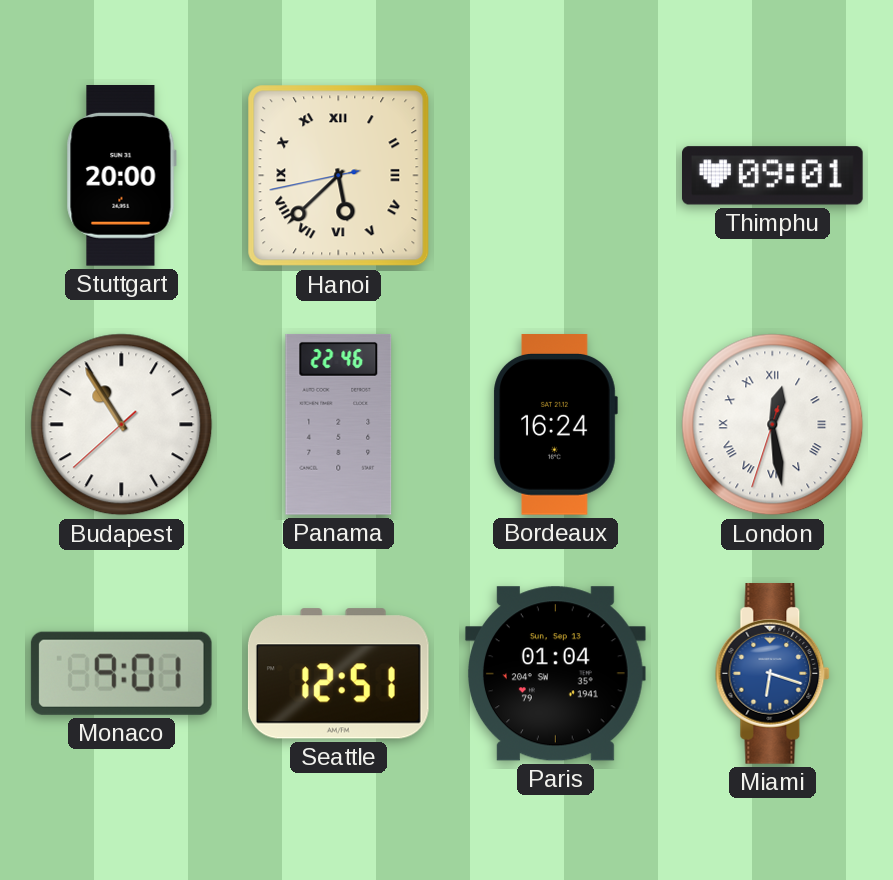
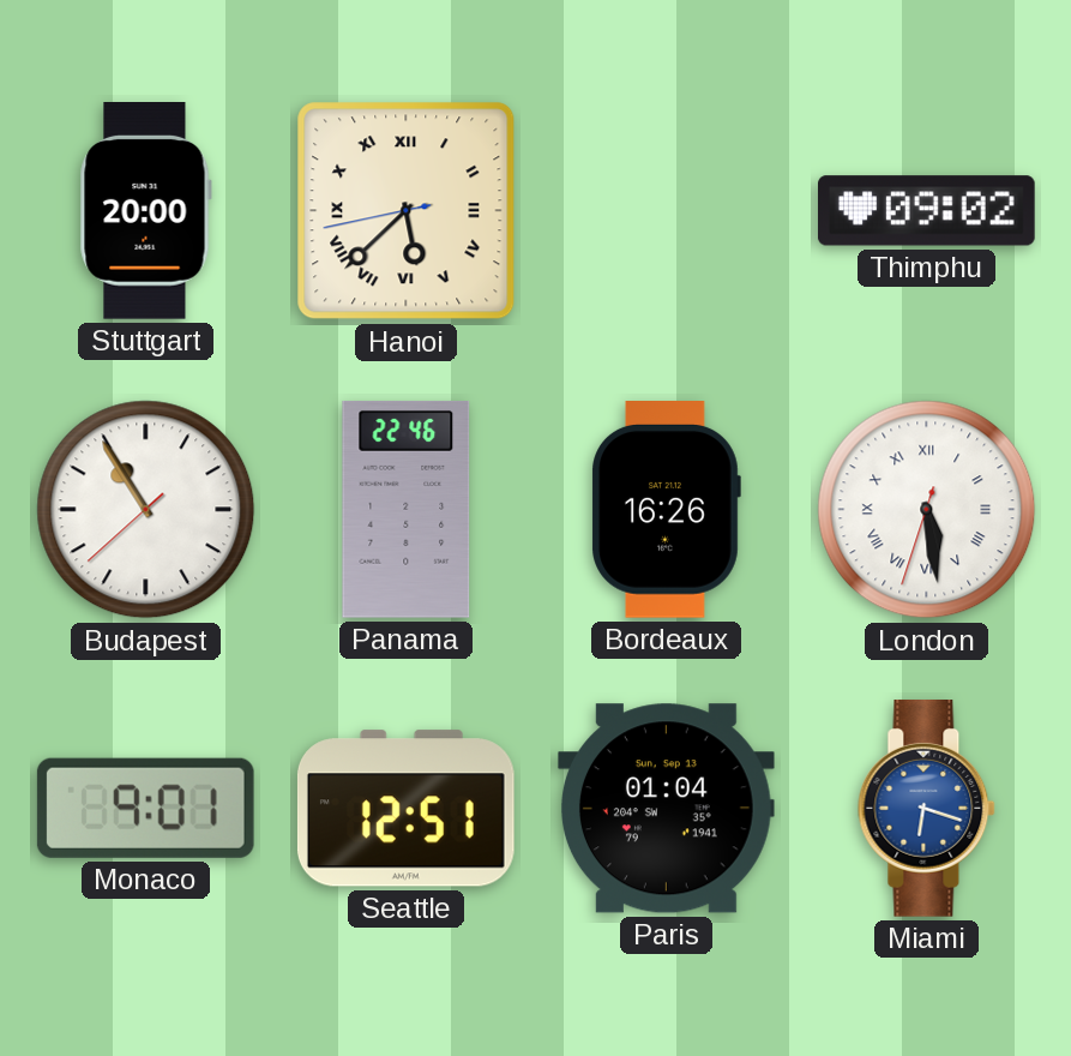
Thimphu: 09:01 -> 09:02 (927, 211)
Bordeaux: 16:24 -> 16:26 (666, 510)
London: 12:28 -> 5:28 (927, 510)
